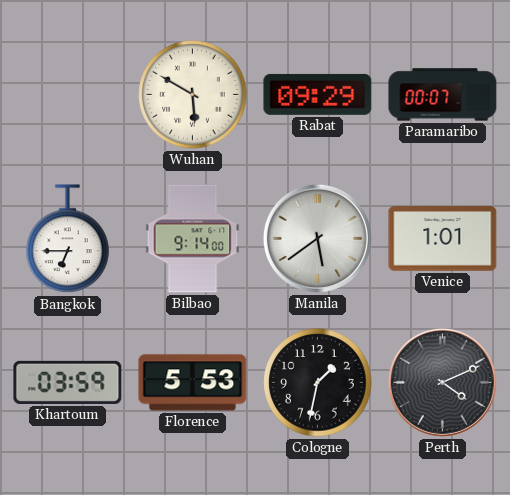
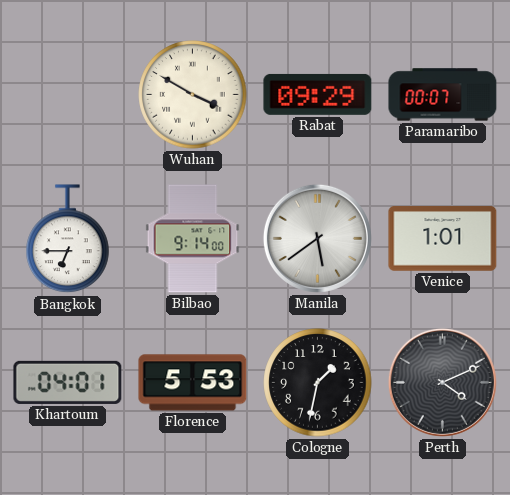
Wuhan: 5:50 -> 3:50 (193, 95)
Khartoum: 03:59 -> 04:01 (68, 382)
